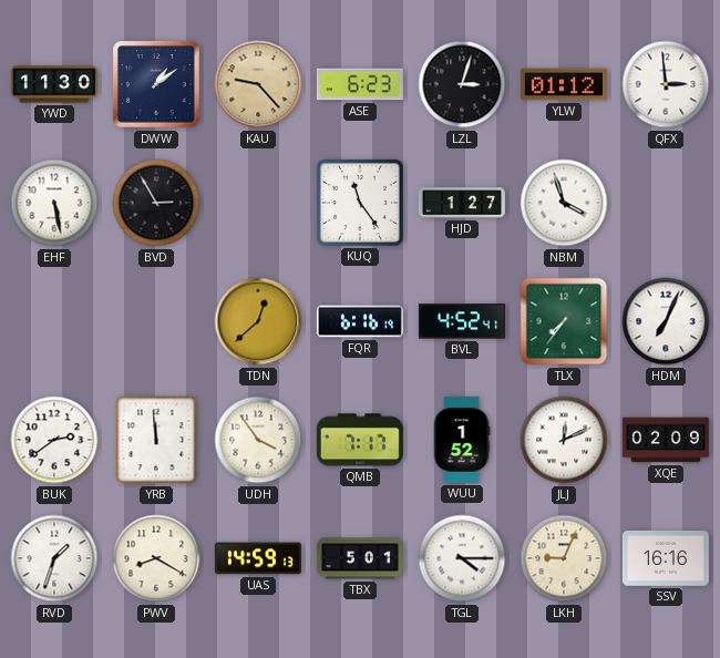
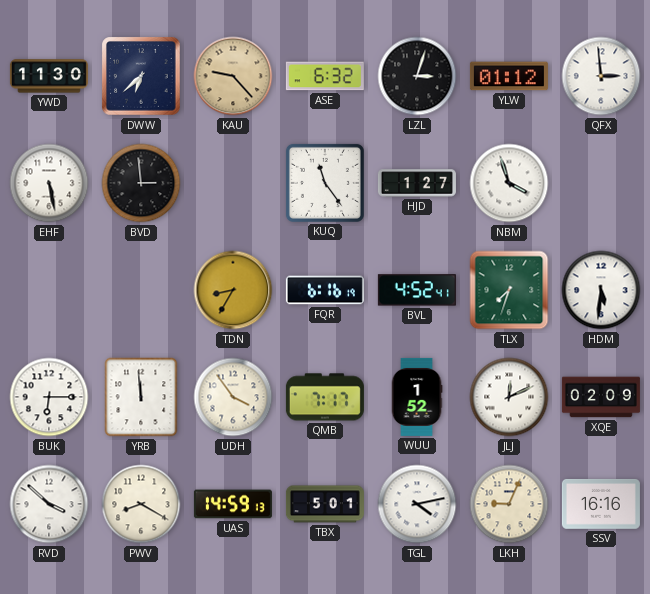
DWW: 1:09 -> 6:38 (141, 76)
ASE: 6:23 -> 6:32 (325, 76)
BVD: 2:55 -> 2:59 (141, 183)
TDN: 12:38 -> 8:35 (233, 290)
TLX: 7:36 -> 7:33 (509, 290)
HDM: 7:04 -> 5:31 (601, 290)
BUK: 2:39 -> 6:15 (49, 397)
RVD: 1:33 -> 3:52 (49, 504)
TGL: 4:15 -> 4:13 (417, 504)
